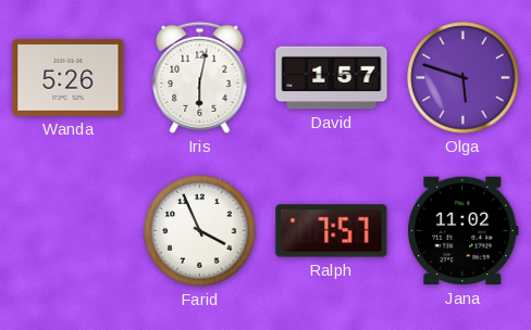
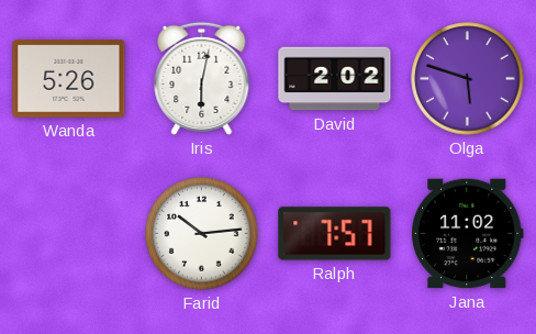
David: 1:57 -> 2:02 (335, 79)
Farid: 3:56 -> 10:14 (202, 234)
